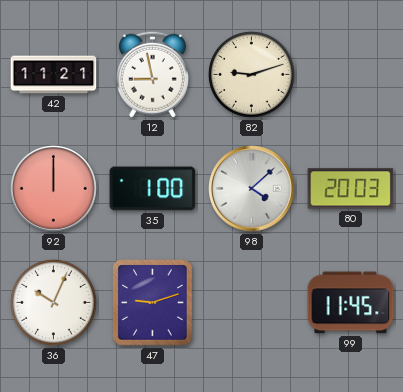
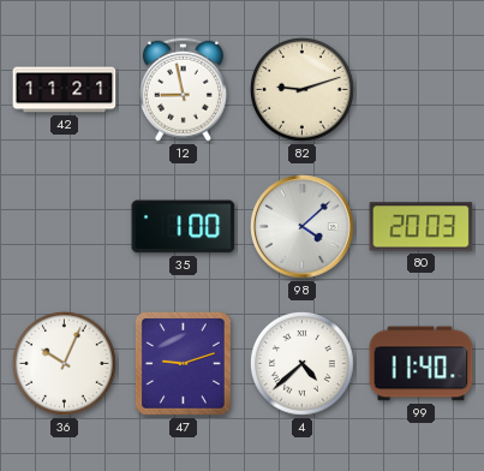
92: 12:00 -> none (54, 189)
4: none -> 4:38 (301, 363)
99: 11:45 -> 11:40 (422, 364)
